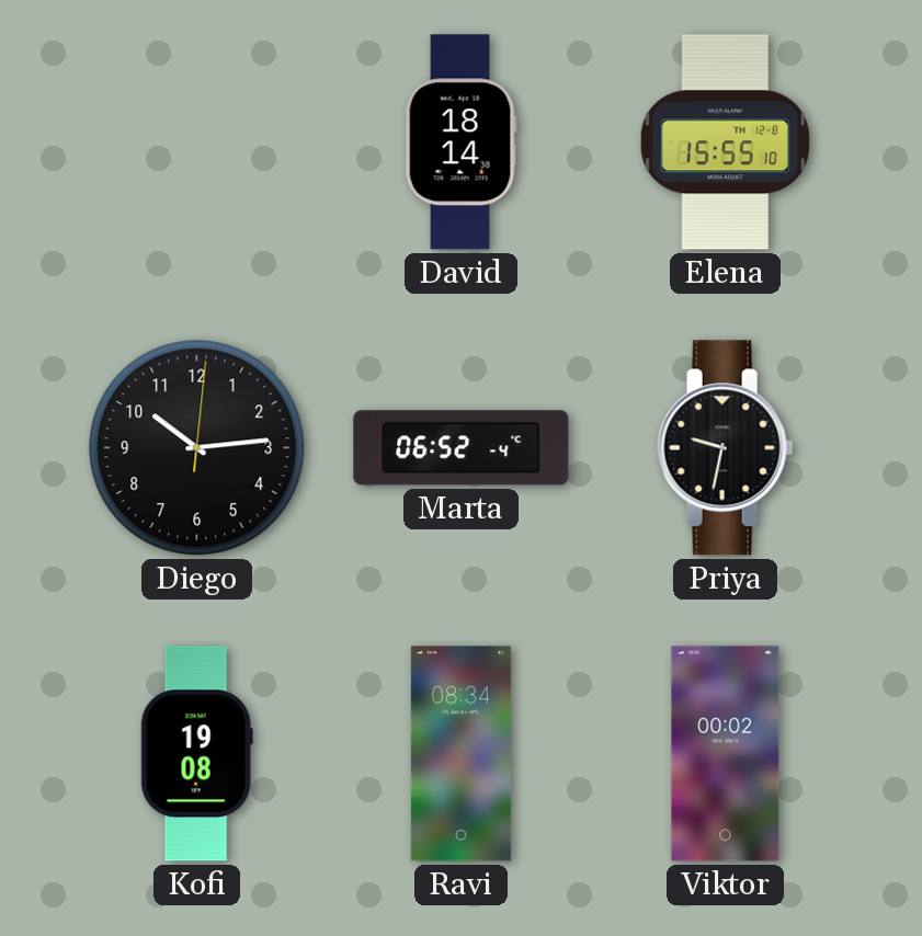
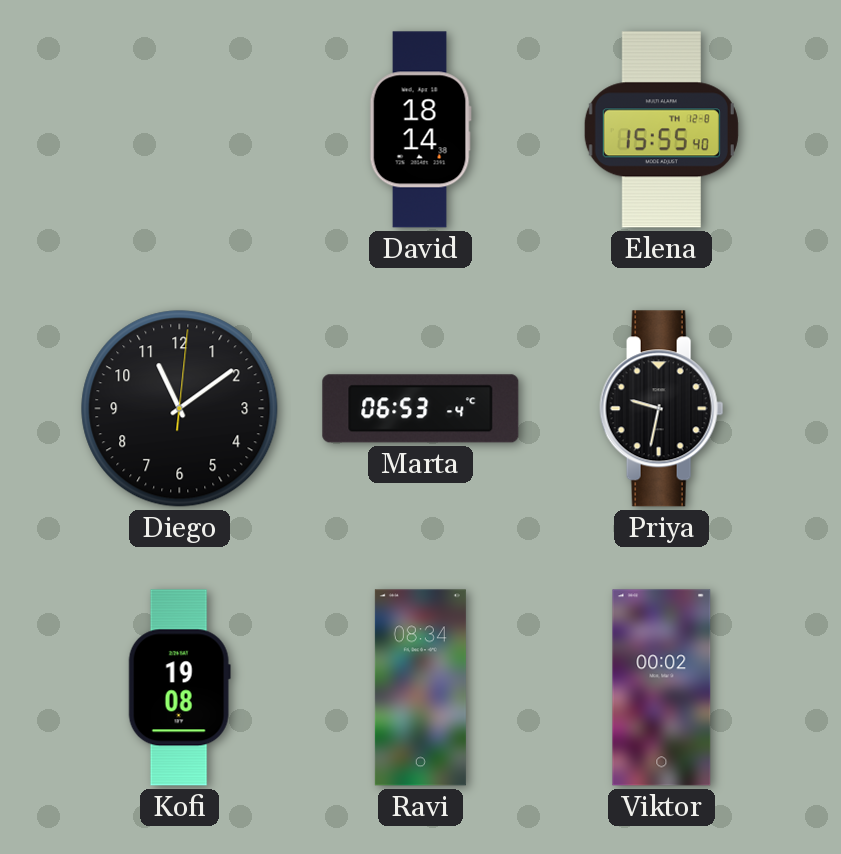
Elena: 15:55:10 -> 15:55:40 (661, 130)
Diego: 10:14 -> 11:09 (180, 409)
Marta: 06:52 -> 06:53 (421, 409)
